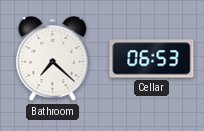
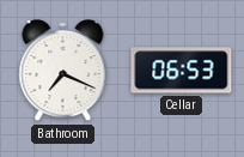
Bathroom: 7:22 -> 7:19 (63, 72)
